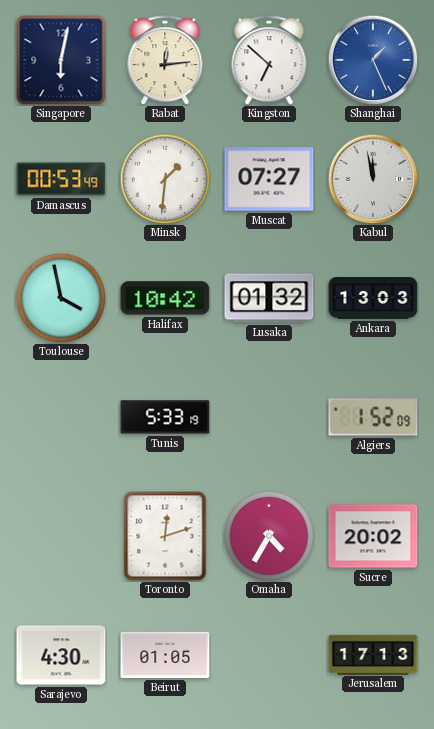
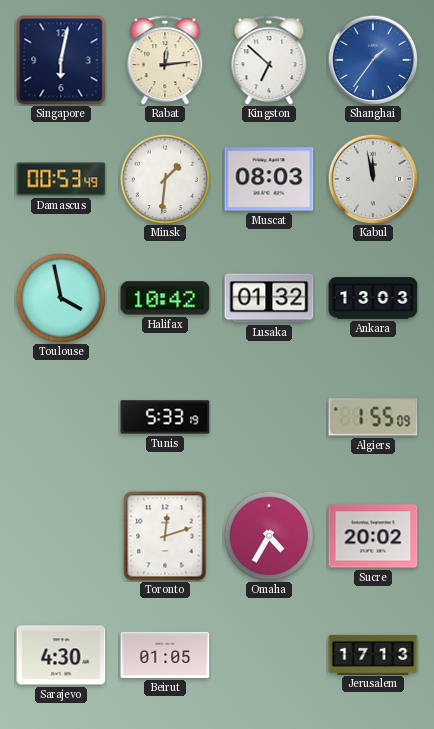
Shanghai: 1:26 -> 1:36 (372, 59)
Muscat: 07:27 -> 08:03 (269, 179)
Algiers: 1:52 -> 1:55 (373, 417)
